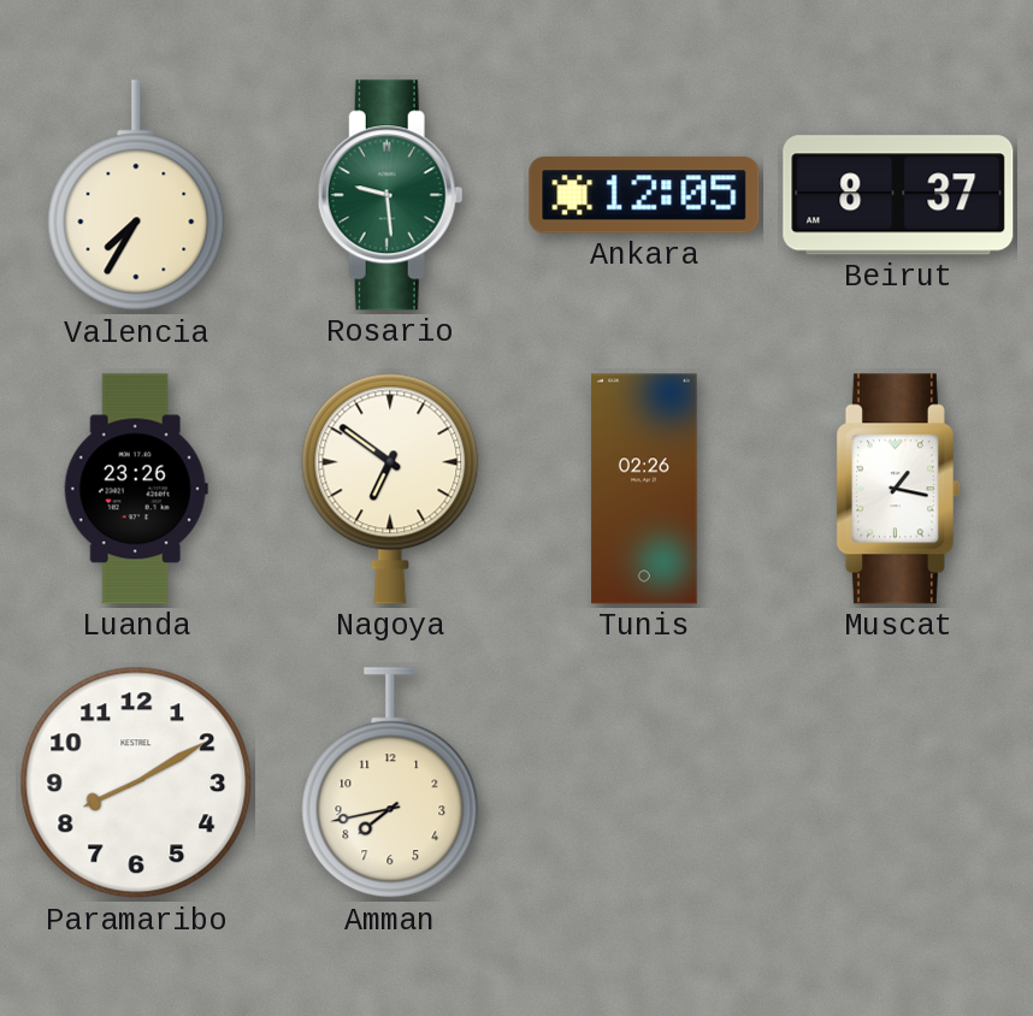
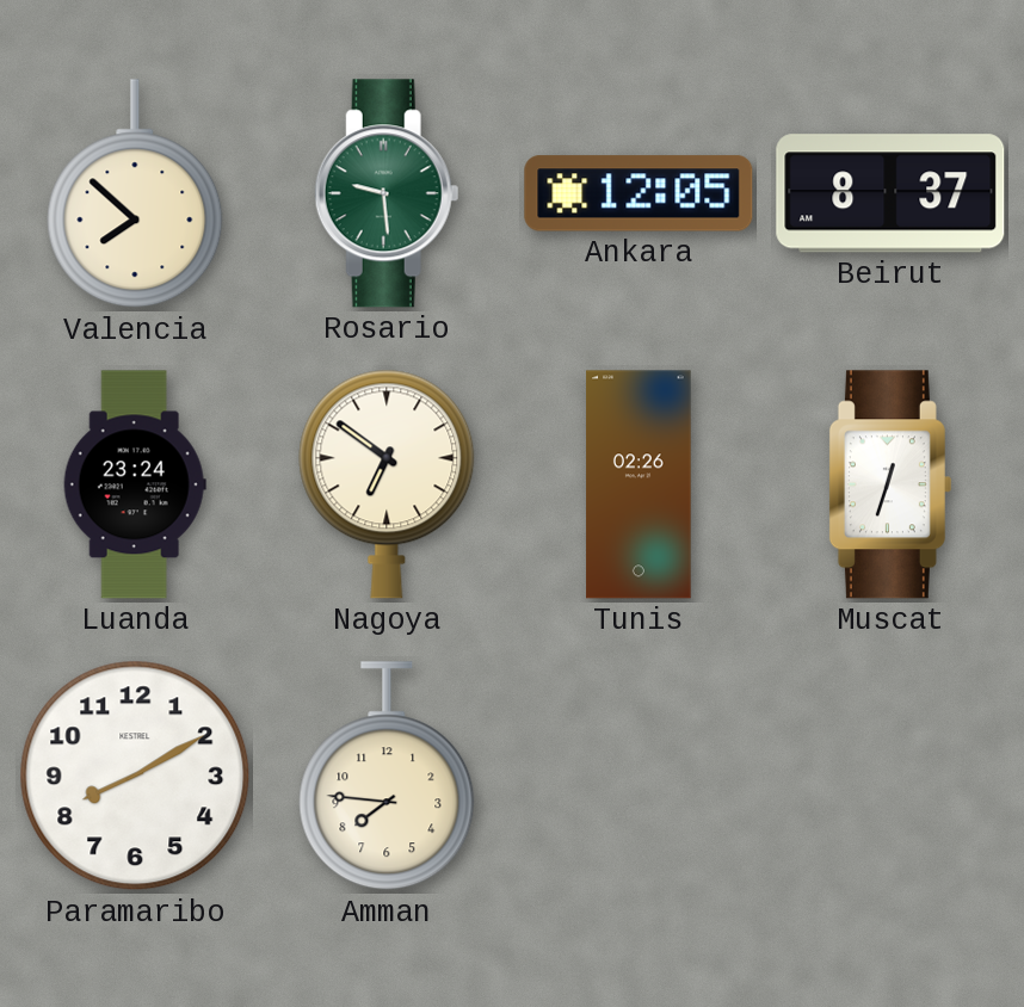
Valencia: 7:35 -> 7:52 (135, 194)
Luanda: 23:26 -> 23:24 (135, 484)
Muscat: 1:17 -> 12:33 (890, 484)
Amman: 7:43 -> 7:46 (387, 777)
